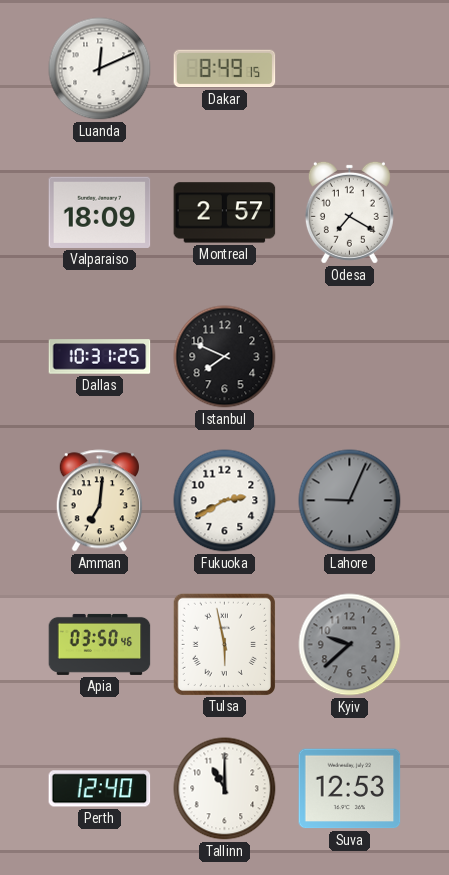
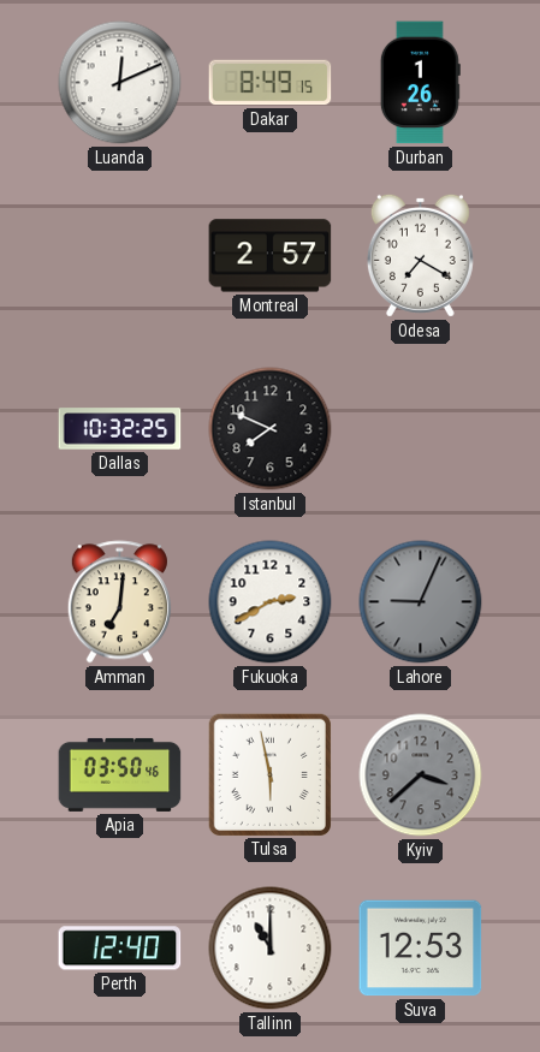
Durban: none -> 1:26 (420, 83)
Valparaiso: 18:09 -> none (100, 212)
Dallas: 10:31 -> 10:32 (120, 429)
Kyiv: 9:38 -> 3:38 (421, 775)
